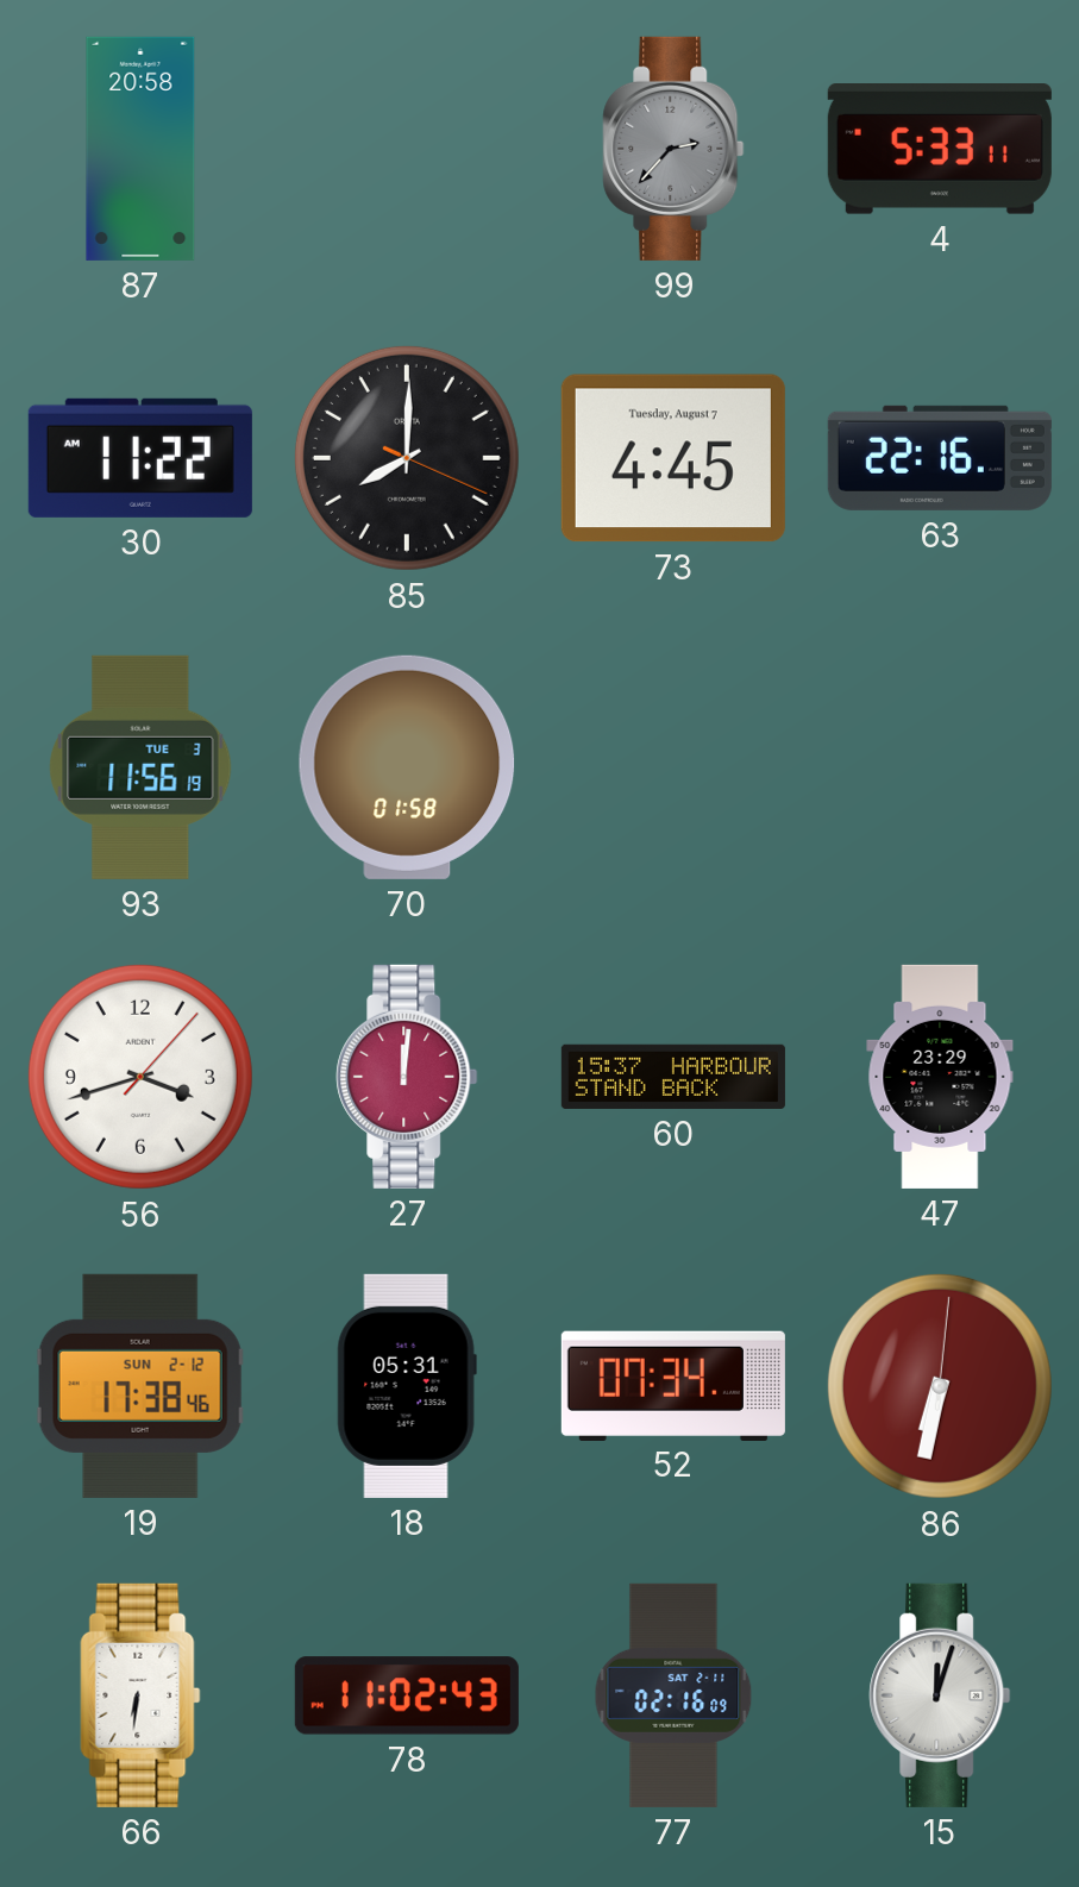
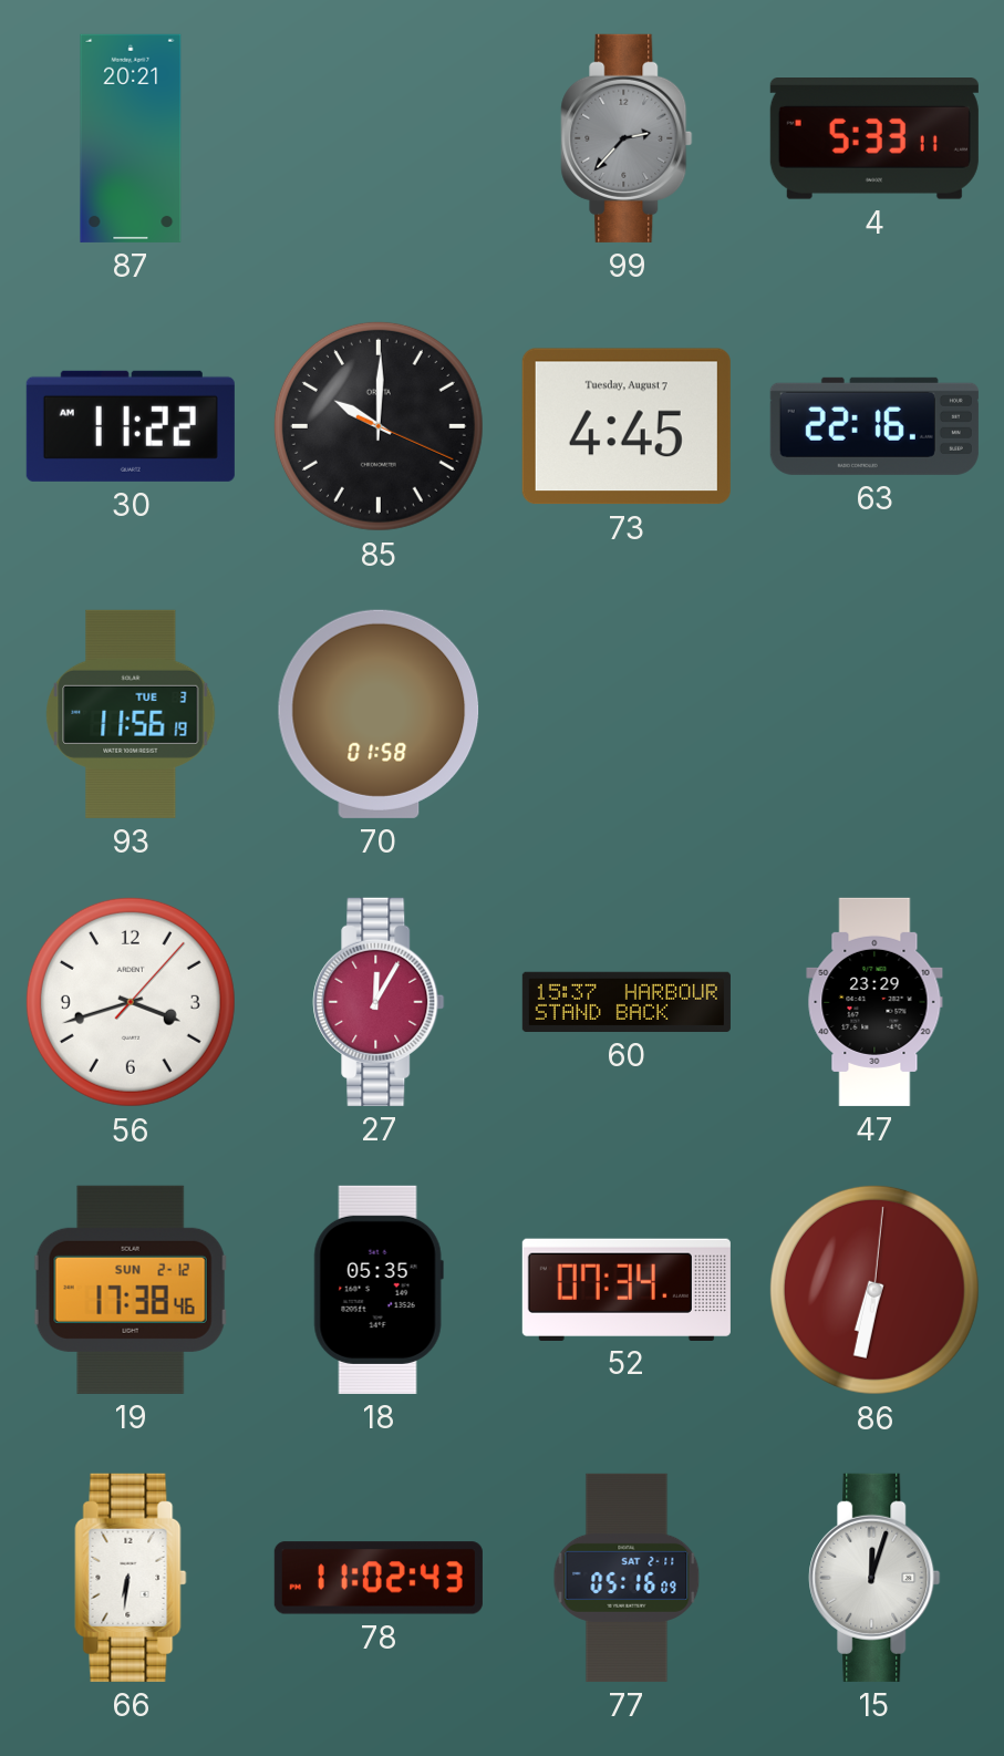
87: 20:58 -> 20:21 (131, 138)
85: 8:00 -> 10:00 (379, 426)
27: 12:01 -> 12:05 (379, 1002)
18: 05:31 -> 05:35 (379, 1290)
77: 02:16 -> 05:16 (627, 1578)
